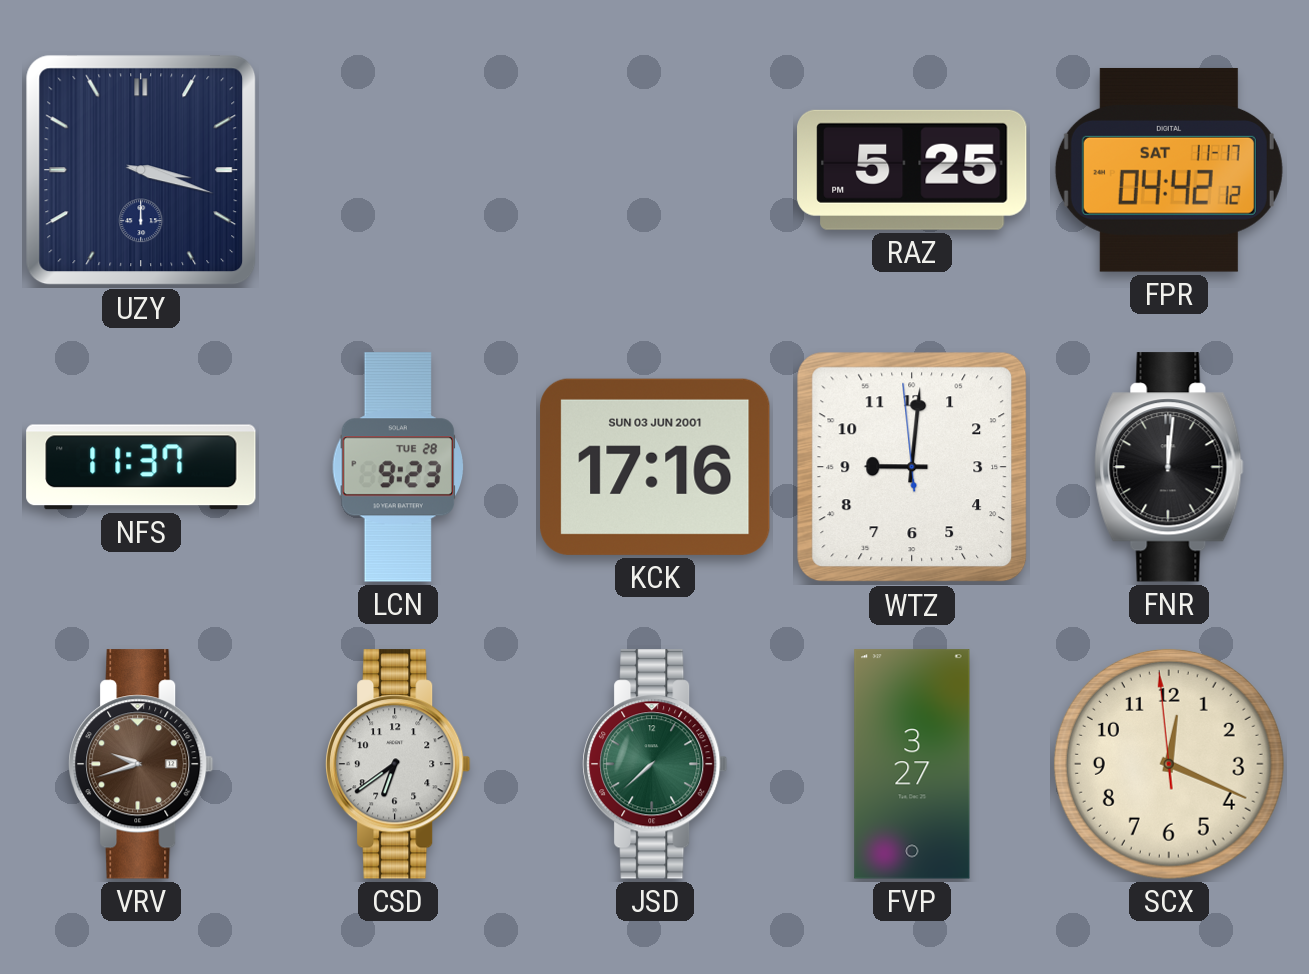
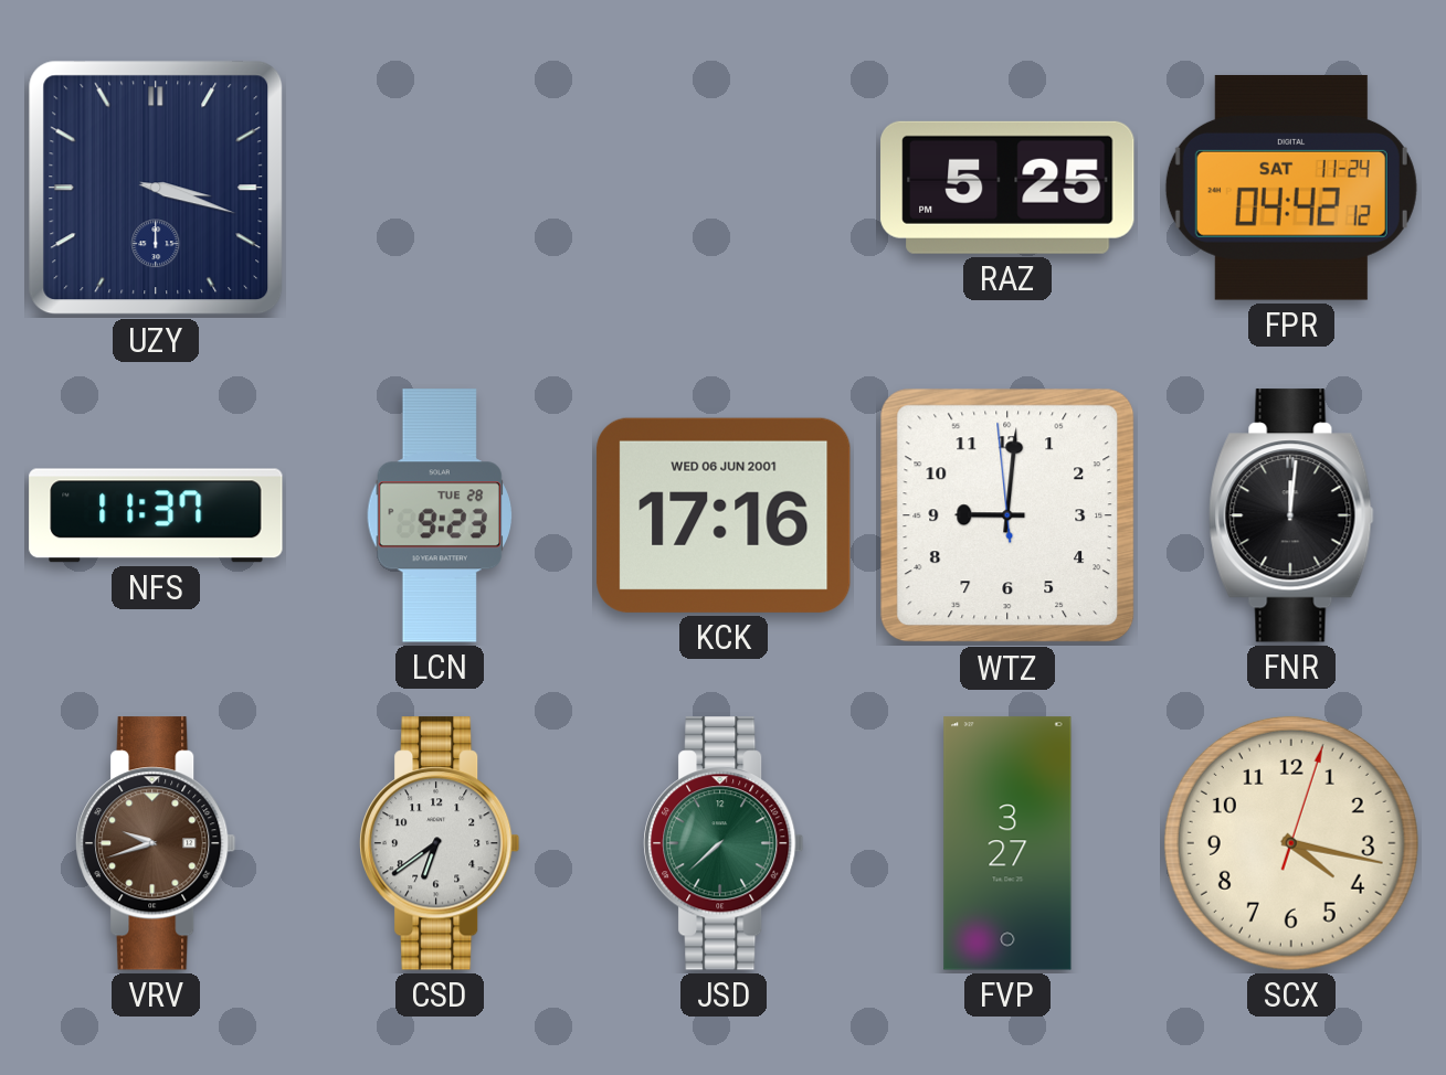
FPR date: SAT 11-17 -> SAT 11-24 (1291, 188)
KCK date: SUN 03 JUN 2001 -> WED 06 JUN 2001 (724, 515)
SCX: 12:18 -> 4:17 (1291, 843)
